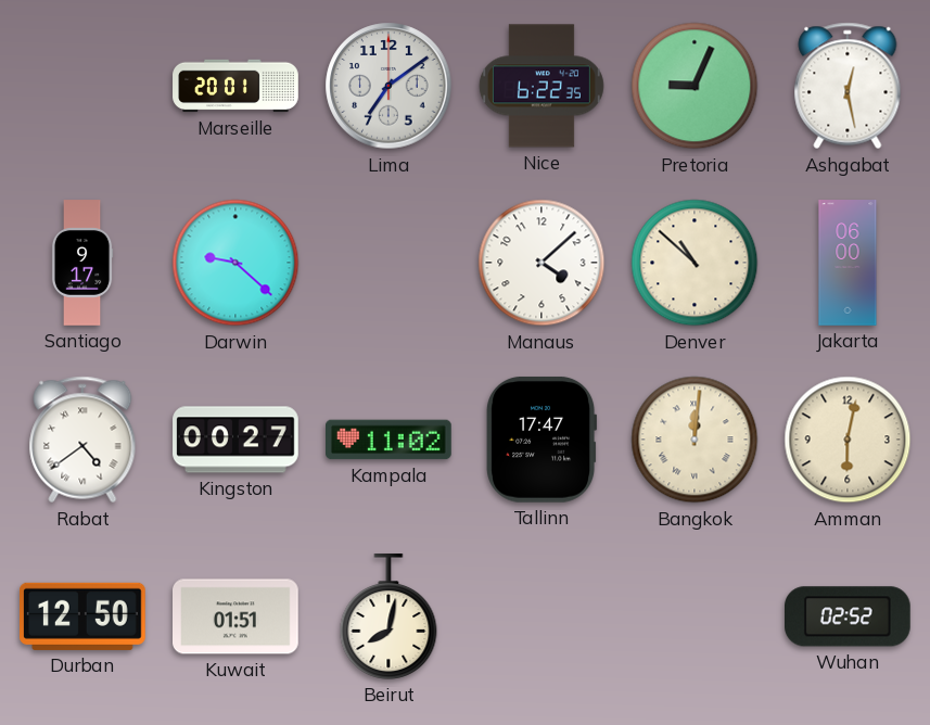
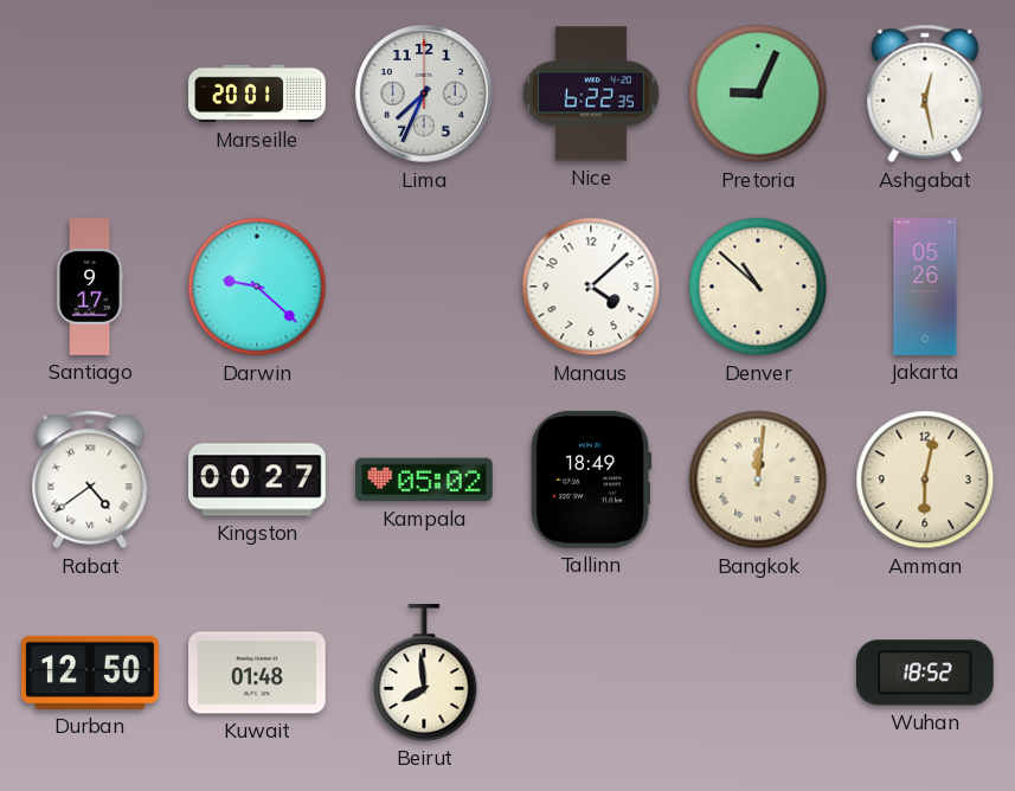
Lima: 7:09 -> 7:34 (424, 94)
Jakarta: 06:00 -> 05:26 (925, 287)
Kampala: 11:02 -> 05:02 (425, 480)
Tallinn: 17:47 -> 18:49 (591, 480)
Kuwait: 01:51 -> 01:48 (258, 673)
Beirut: 8:02 -> 7:59 (424, 674)
Wuhan: 02:52 -> 18:52 (925, 673)
